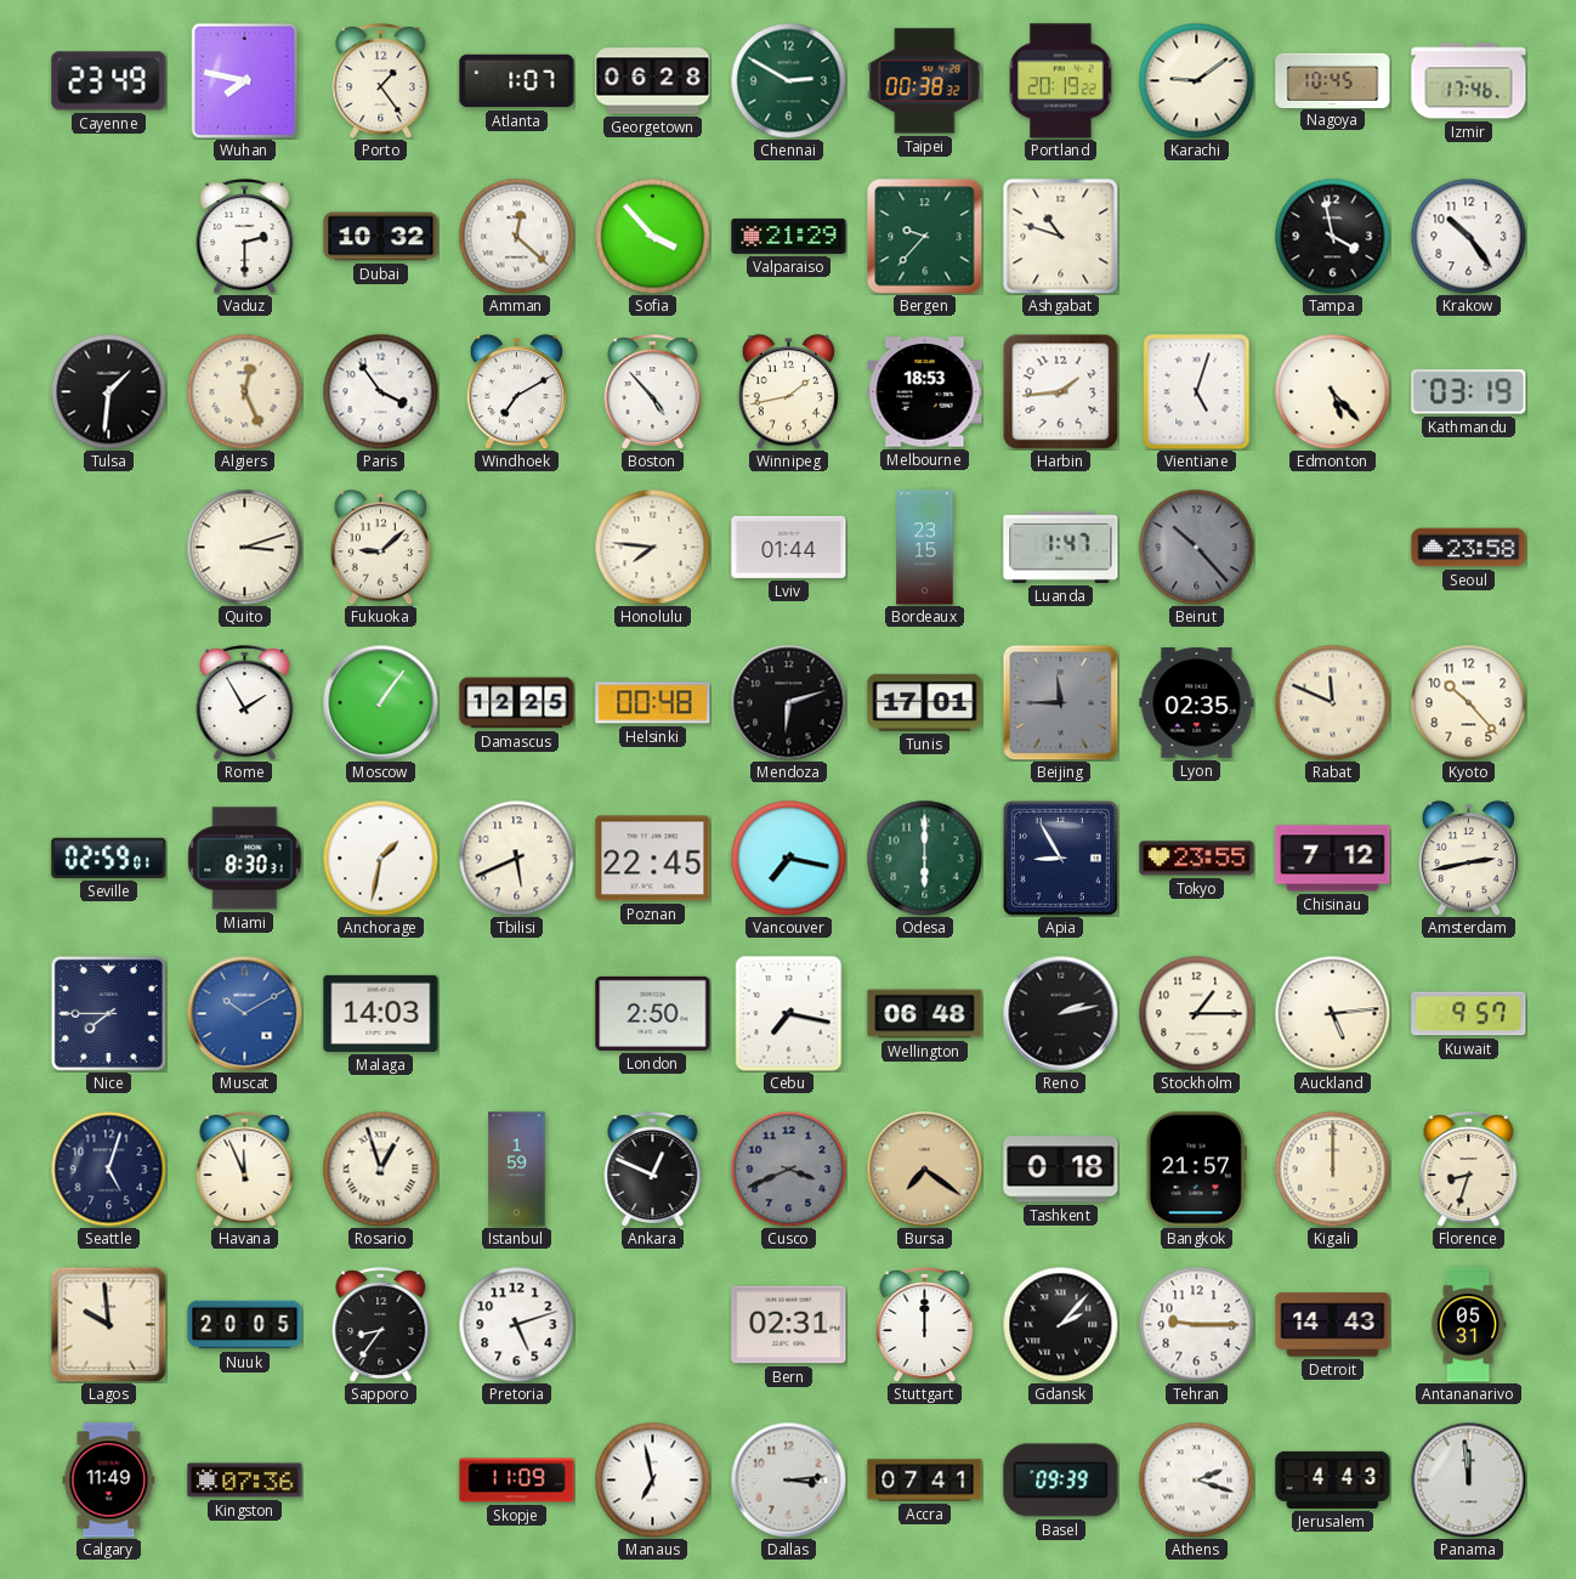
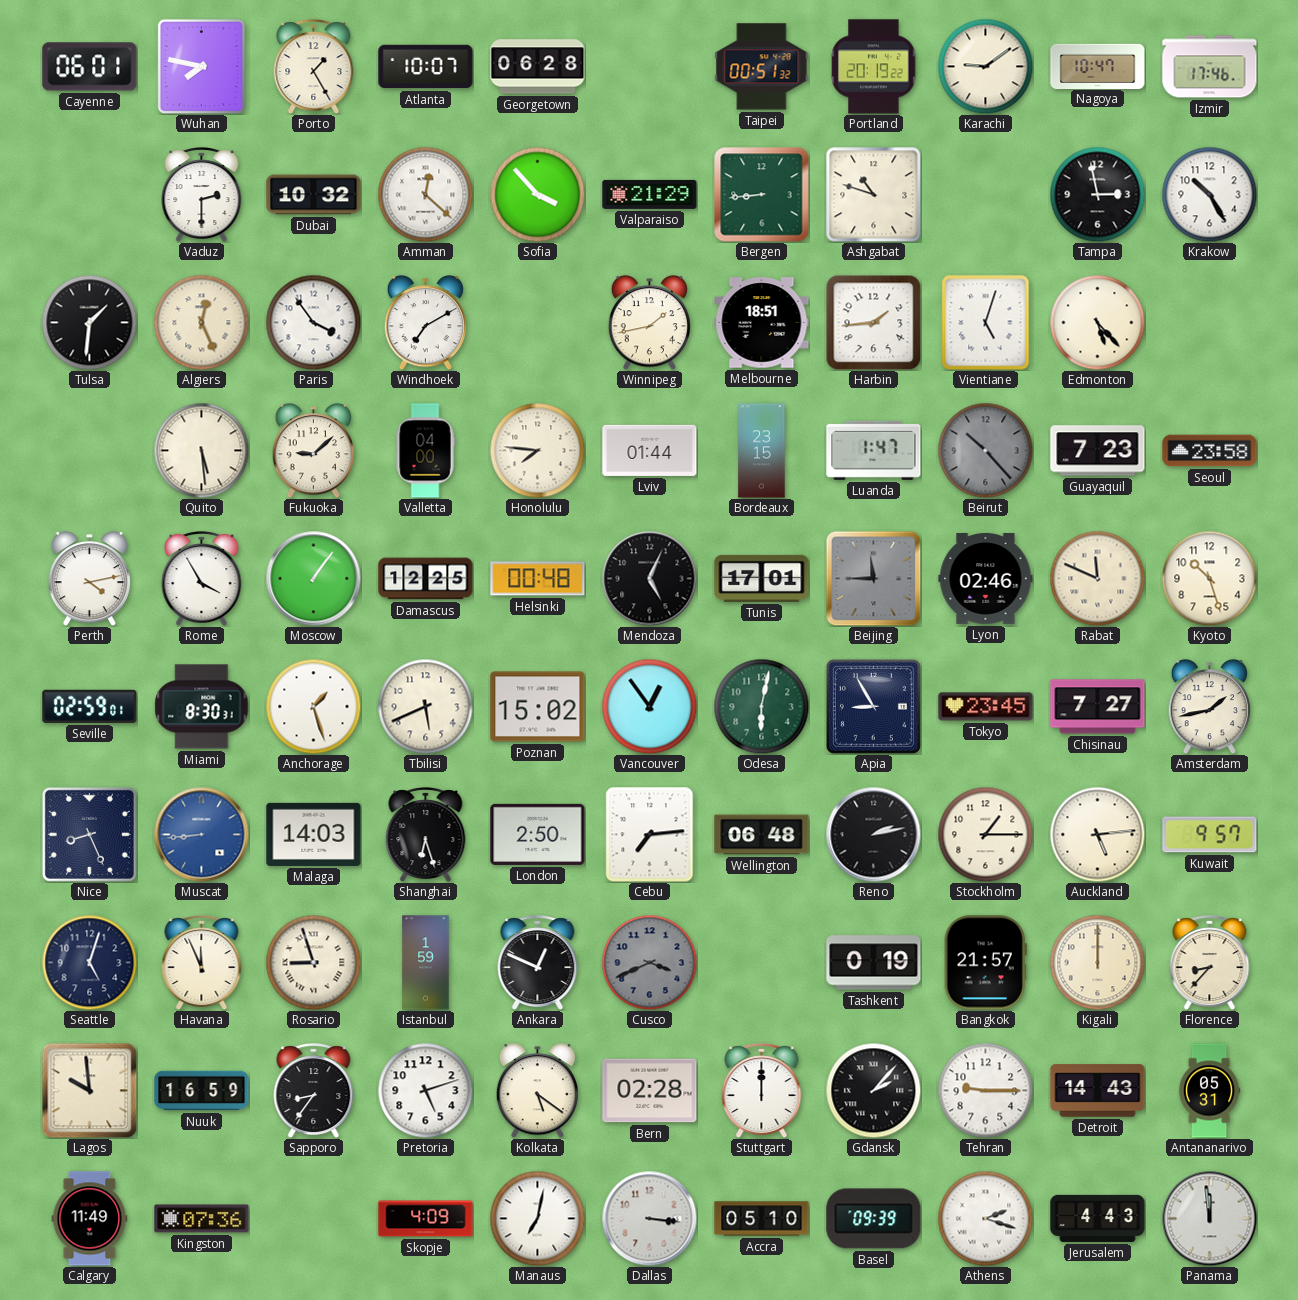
Cayenne: 23:49 -> 06:01 (90, 67)
Porto: 1:24 -> 1:25 (314, 67)
Atlanta: 1:07 -> 10:07 (426, 67)
Chennai: 2:50 -> none (788, 80)
Taipei: 00:38 -> 00:51 (762, 67)
Nagoya: 10:45 -> 10:47 (1098, 66)
Bergen: 9:37 -> 8:44 (762, 195)
Tampa: 3:58 -> 2:58 (1097, 194)
Krakow: 10:24 -> 10:25 (1209, 194)
Boston: 4:53 -> none (653, 392)
Melbourne: 18:53 -> 18:51 (762, 323)
Kathmandu: 03:19 -> none (1469, 392)
Quito: 3:12 -> 5:29 (201, 450)
Valletta: none -> 04:00 (425, 451)
Guayaquil: none -> 7:23 (1098, 451)
Perth: none -> 4:13 (89, 579)
Rome: 1:55 -> 3:55 (202, 579)
Mendoza: 6:12 -> 5:04 (649, 578)
Lyon: 02:35 -> 02:46 (986, 578)
Kyoto: 10:23 -> 10:27 (1209, 578)
Anchorage: 1:32 -> 1:27 (313, 706)
Poznan: 22:45 -> 15:02 (538, 707)
Vancouver: 7:17 -> 12:54 (649, 706)
Odesa: 6:00 -> 6:02 (761, 706)
Tokyo: 23:55 -> 23:45 (986, 707)
Chisinau: 7:12 -> 7:27 (1098, 707)
Amsterdam: 2:43 -> 1:43 (1209, 707)
Nice: 7:45 -> 8:26 (89, 834)
Muscat: 10:10 -> 8:44 (201, 834)
Shanghai: none -> 6:27 (426, 835)
Cebu: 7:17 -> 7:14 (650, 835)
Rosario: 12:57 -> 8:57 (313, 962)
Bursa: 7:21 -> none (924, 1168)
Tashkent: 0:18 -> 0:19 (874, 963)
Florence: 8:33 -> 8:37 (1210, 963)
Nuuk: 20:05 -> 16:59 (202, 1091)
Kolkata: none -> 5:21 (537, 1091)
Bern: 02:31 -> 02:28 (650, 1091)
Skopje: 11:09 -> 4:09 (426, 1219)
Manaus: 6:58 -> 7:02 (537, 1218)
Dallas: 3:14 -> 3:16 (649, 1218)
Accra: 07:41 -> 05:10 (762, 1219)
